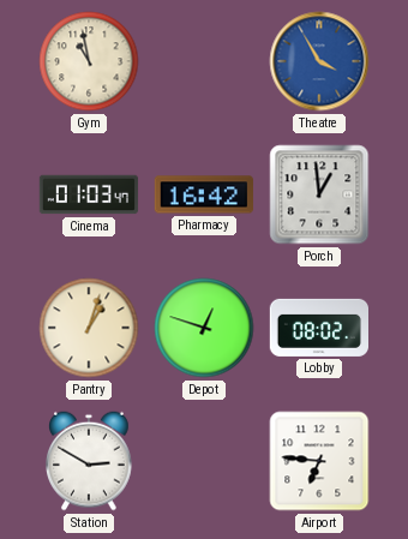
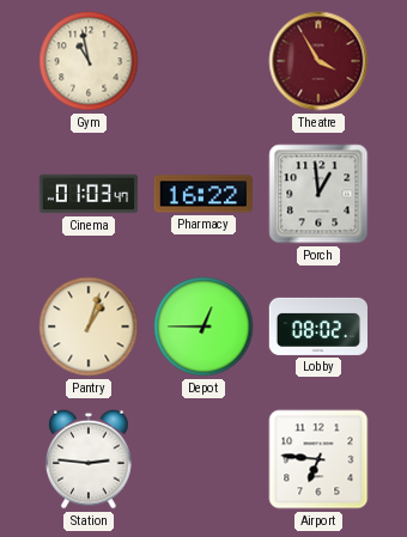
Theatre dial: blue -> burgundy (318, 61)
Pharmacy: 16:42 -> 16:22 (203, 194)
Depot: 12:48 -> 12:45 (203, 327)
Station: 2:50 -> 2:46 (89, 459)
